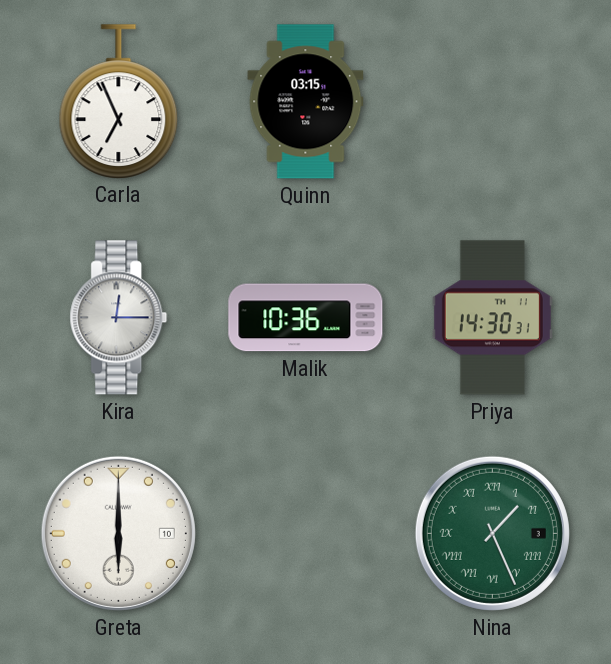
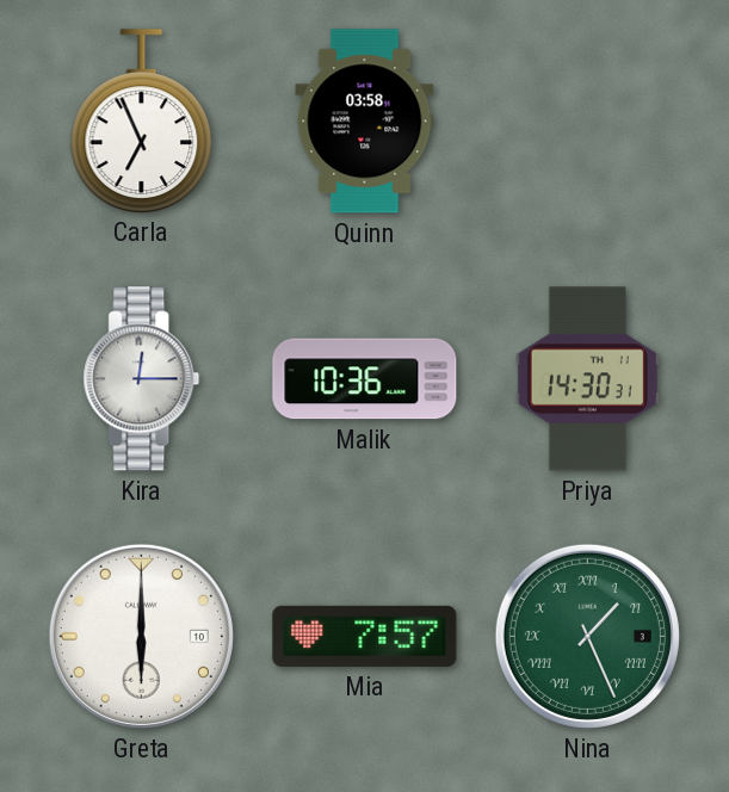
Quinn: 03:15 -> 03:58 (365, 122)
Mia: none -> 7:57 (365, 636)
